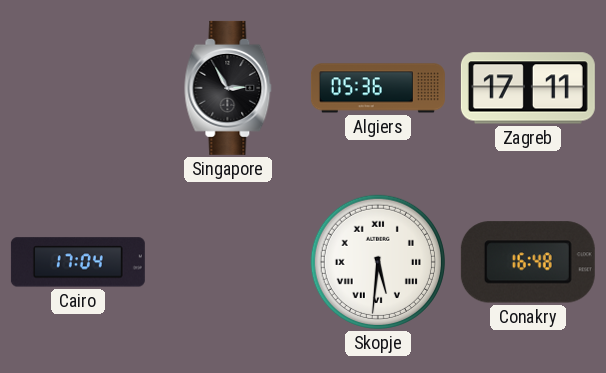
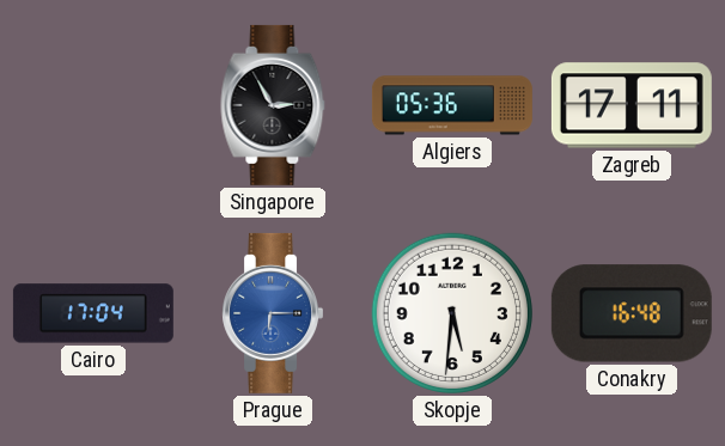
Prague: none -> 6:15 (272, 313)
Skopje numerals: Roman -> Arabic (452, 313)
